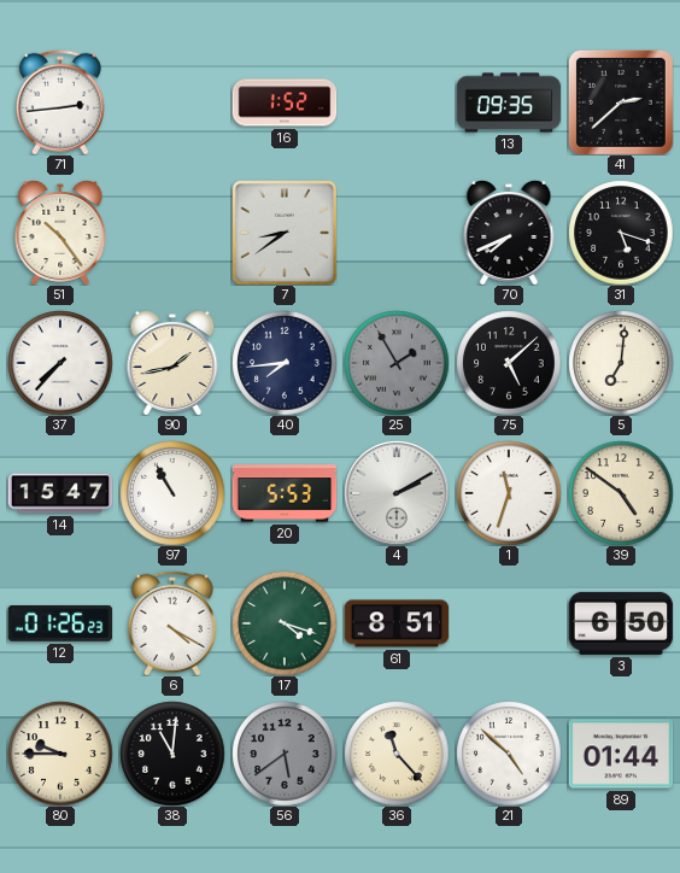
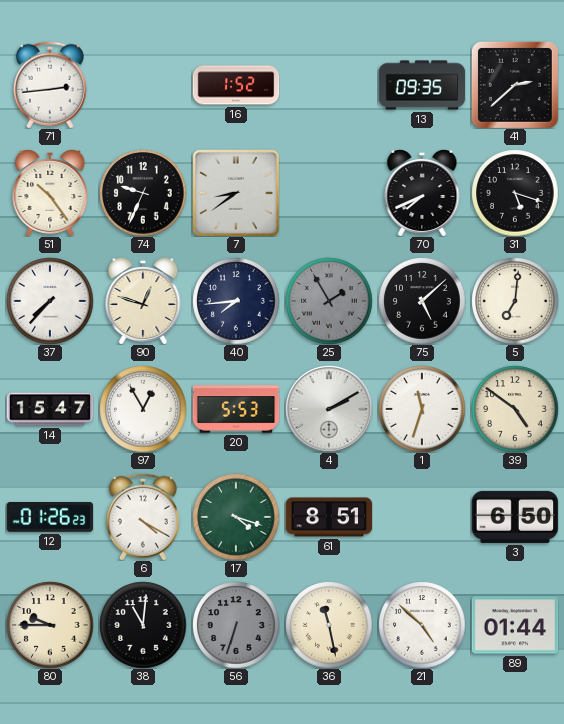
74: none -> 9:34 (143, 193)
90: 1:43 -> 12:48 (143, 301)
97: 10:55 -> 12:55 (143, 409)
56: 5:39 -> 6:33 (236, 625)
36: 11:23 -> 11:28 (329, 625)
